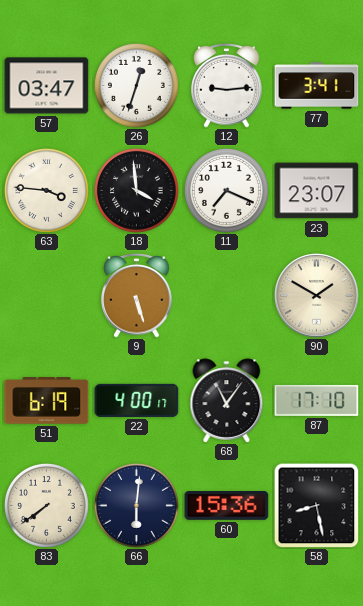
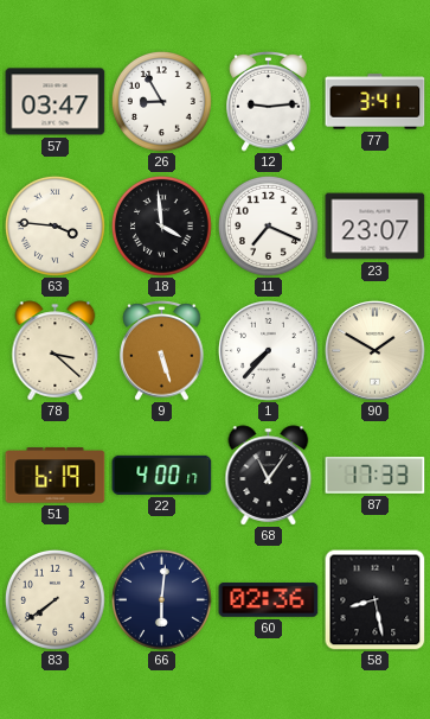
26: 12:33 -> 8:55 (162, 102)
78: none -> 3:22 (56, 351)
1: none -> 7:37 (269, 351)
87: 17:10 -> 17:33 (376, 475)
60: 15:36 -> 02:36 (269, 600)
